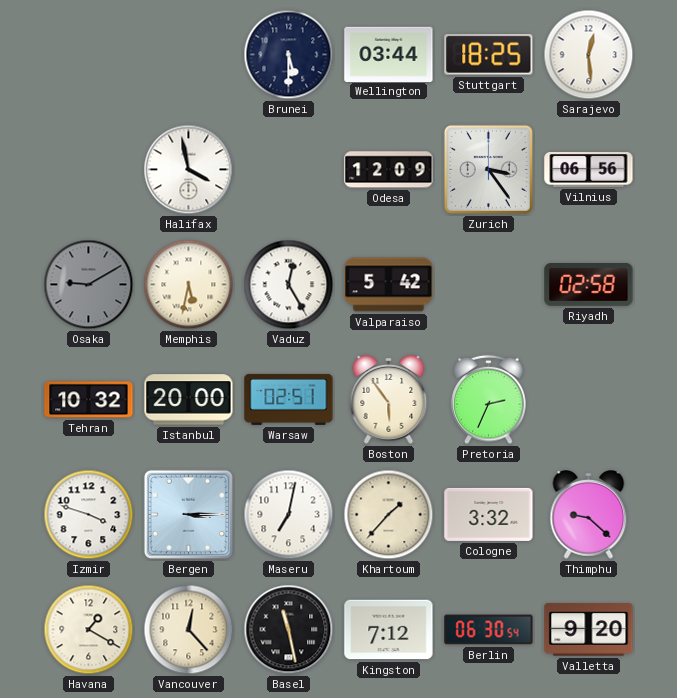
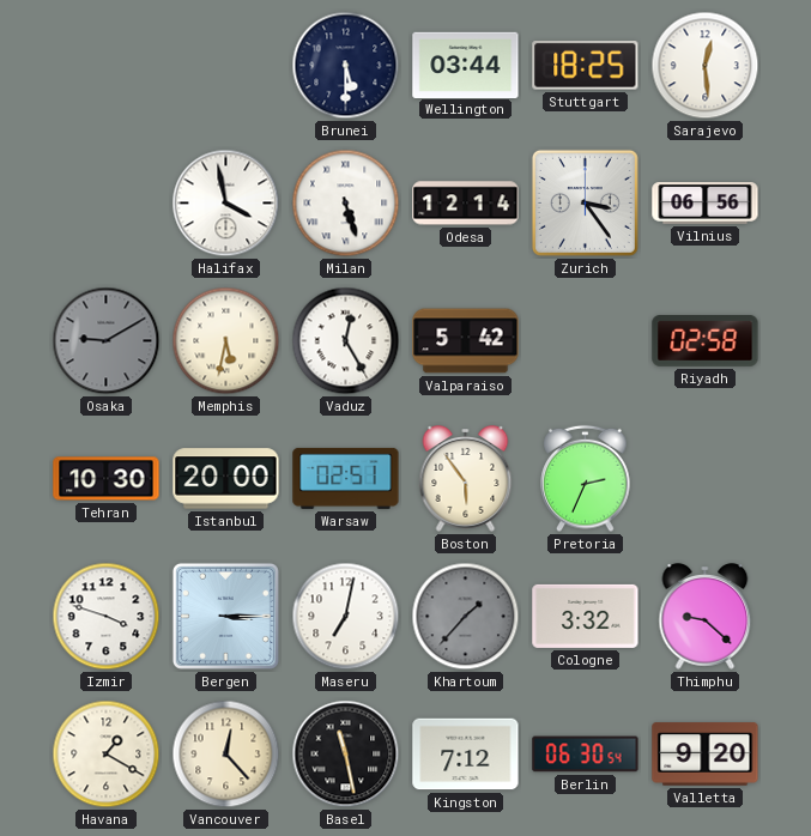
Milan: none -> 5:27 (346, 204)
Odesa: 12:09 -> 12:14 (466, 204)
Tehran: 10:32 -> 10:30 (107, 479)
Khartoum dial: cream -> grey (466, 617)
